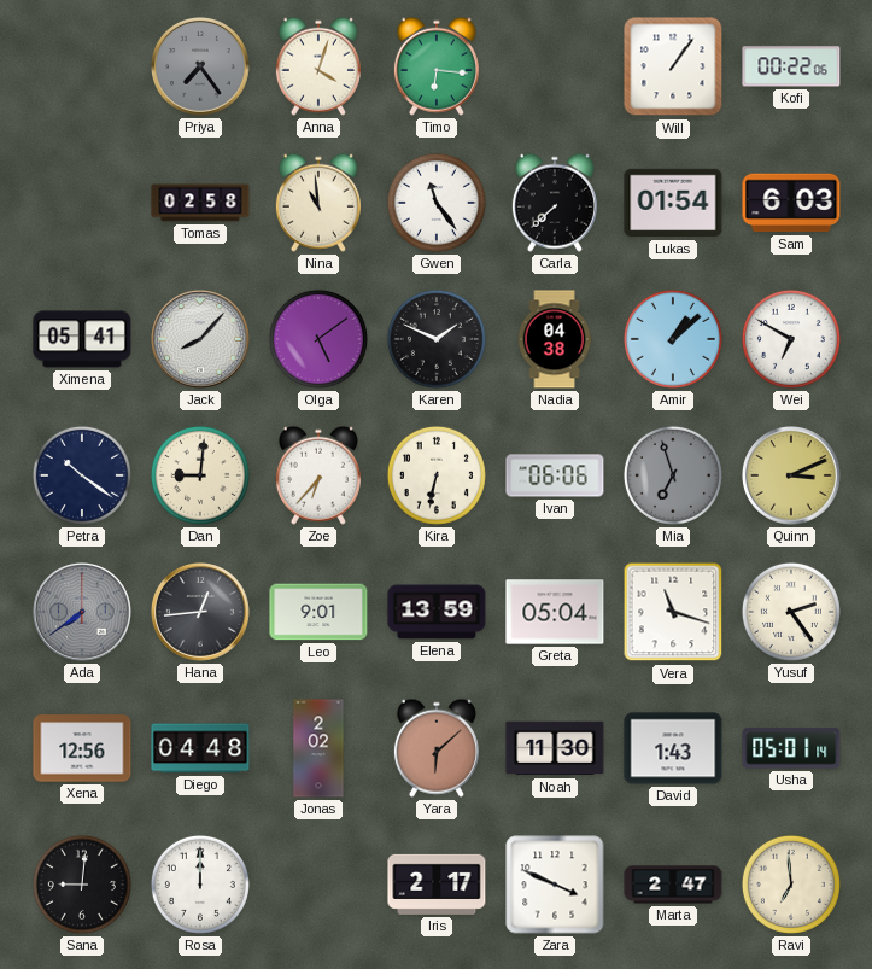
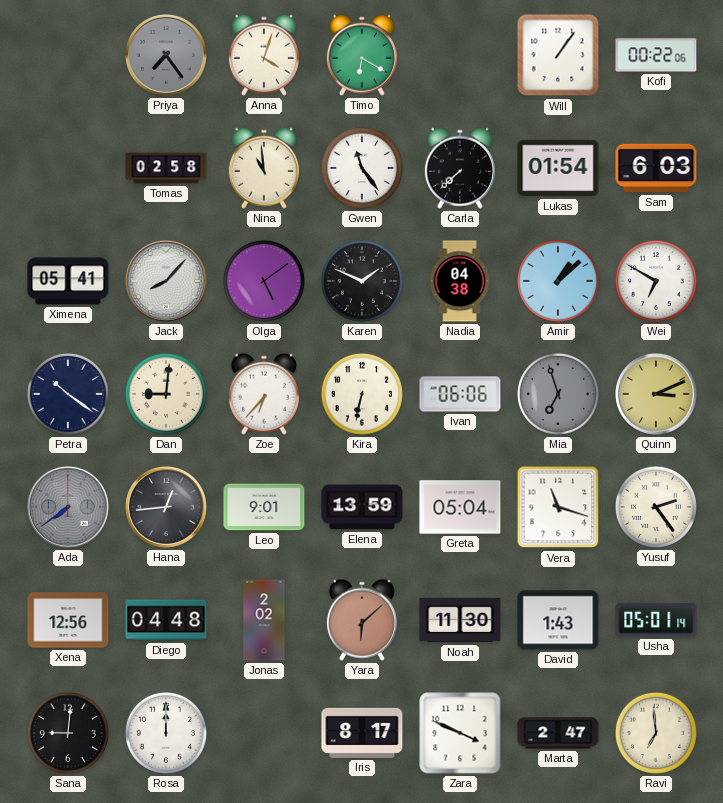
Timo: 6:16 -> 6:20 (362, 55)
Iris: 2:17 -> 8:17 (362, 733)
